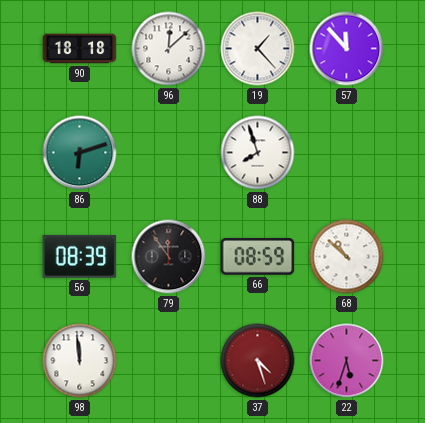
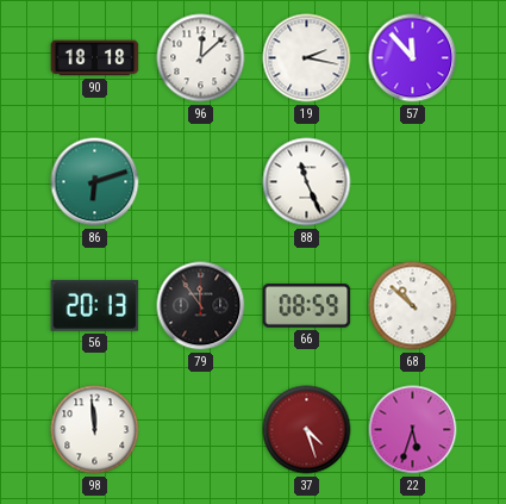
19: 1:23 -> 2:17 (307, 58)
88: 7:57 -> 11:26 (307, 182)
56: 08:39 -> 20:13 (95, 306)
